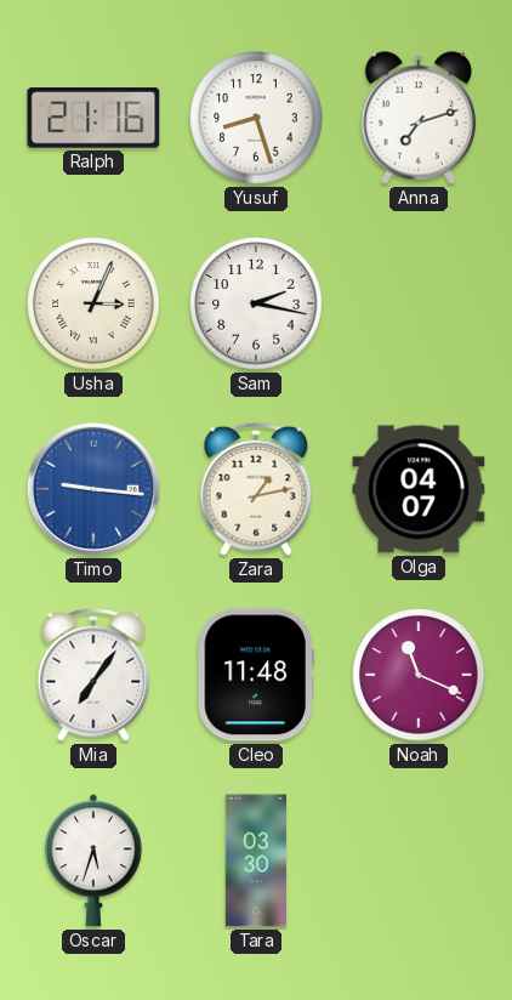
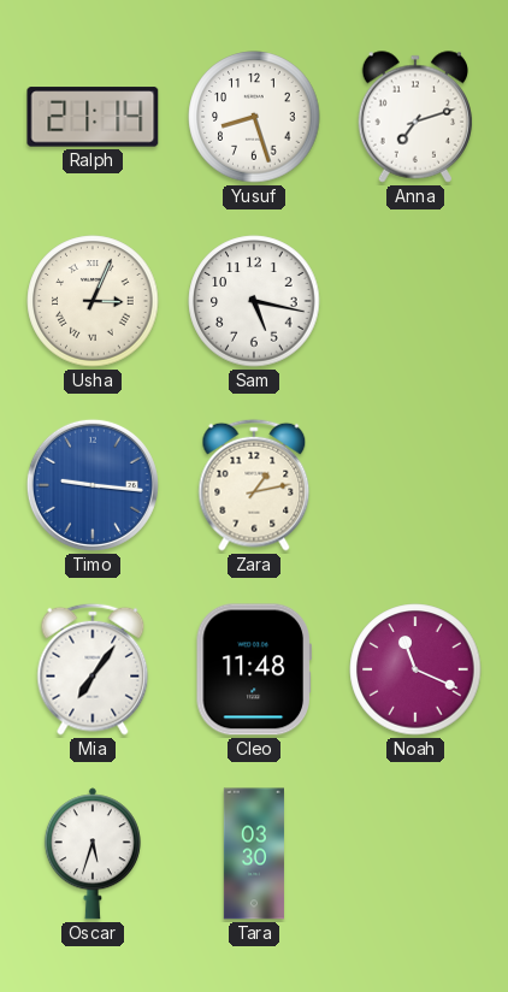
Ralph: 21:16 -> 21:14 (93, 117)
Sam: 2:17 -> 5:17 (254, 301)
Olga: 04:07 -> none (419, 489)
